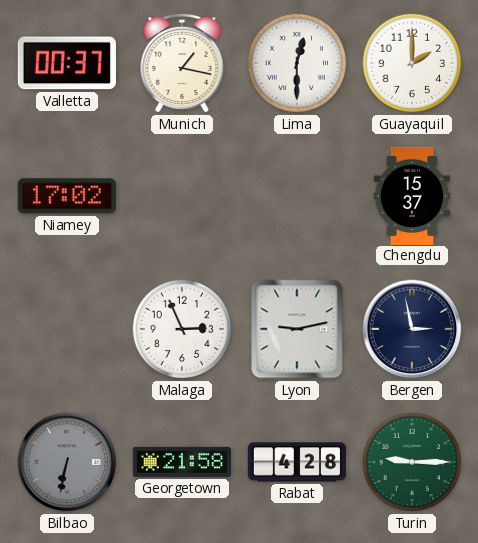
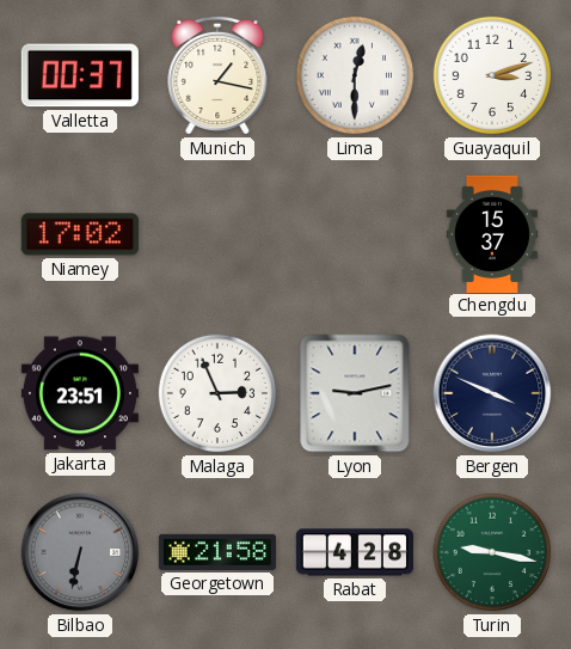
Guayaquil: 2:00 -> 3:12 (492, 75)
Jakarta: none -> 23:51 (80, 393)
Bergen: 2:58 -> 3:49 (492, 393)
Turin: 9:15 -> 9:17 (492, 552)
